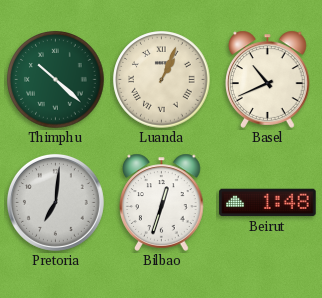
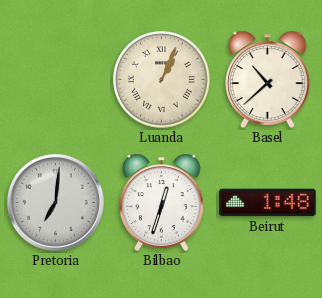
Thimphu: 10:22 -> none (56, 80)
Basel: 10:41 -> 10:38 (268, 79)
